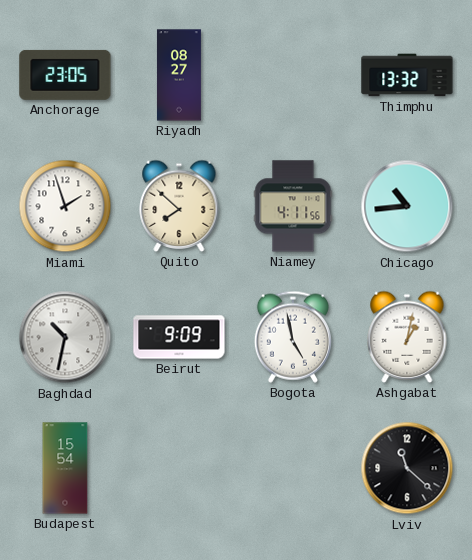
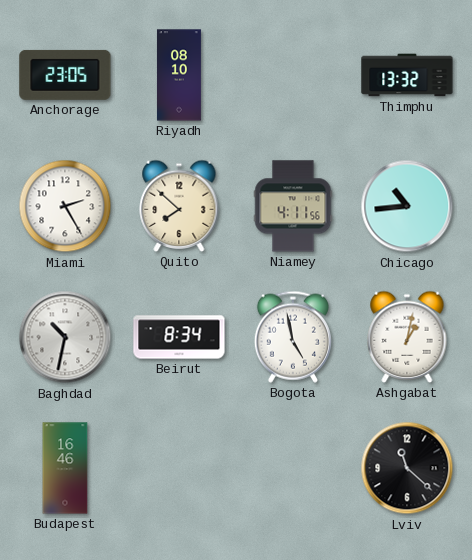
Riyadh: 08:27 -> 08:10 (179, 75)
Miami: 1:57 -> 2:25 (65, 206)
Beirut: 9:09 -> 8:34 (179, 337)
Budapest: 15:54 -> 16:46 (65, 468)
